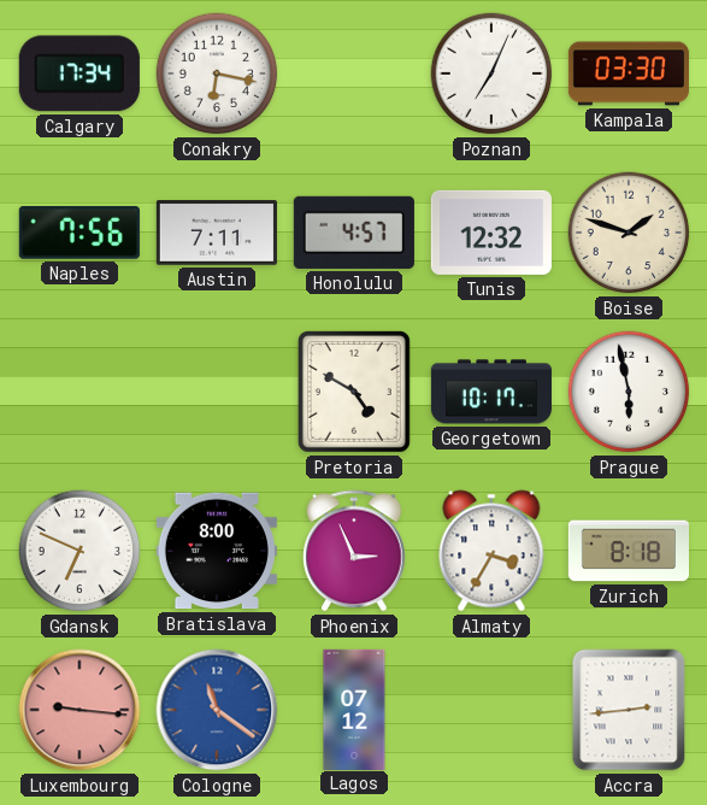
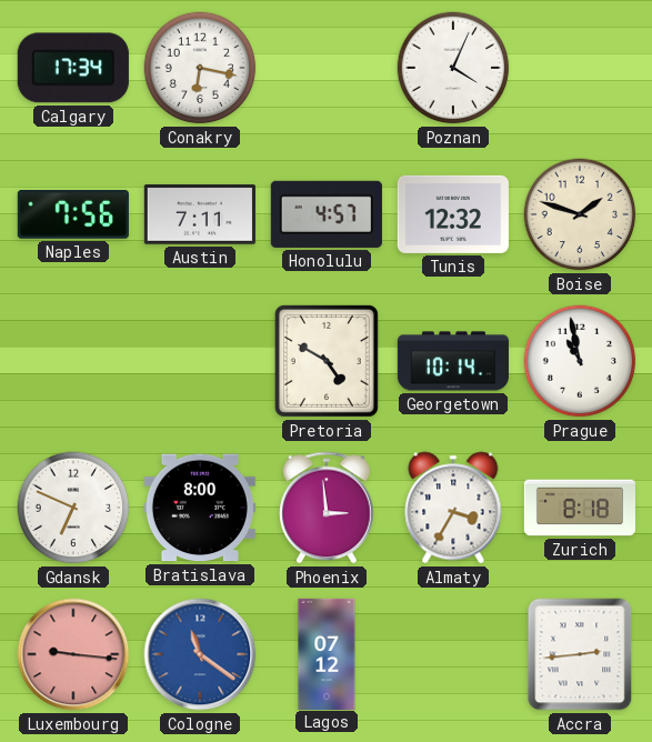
Poznan: 7:04 -> 4:04 (453, 68)
Kampala: 03:30 -> none (629, 74)
Georgetown: 10:17 -> 10:14 (453, 361)
Prague: 5:58 -> 10:58 (580, 361)
Phoenix: 2:56 -> 2:59 (327, 508)
